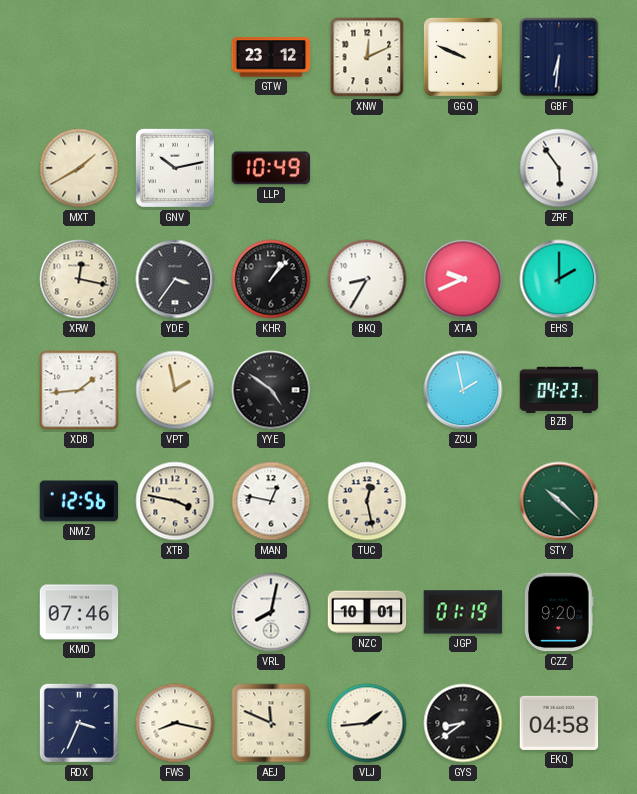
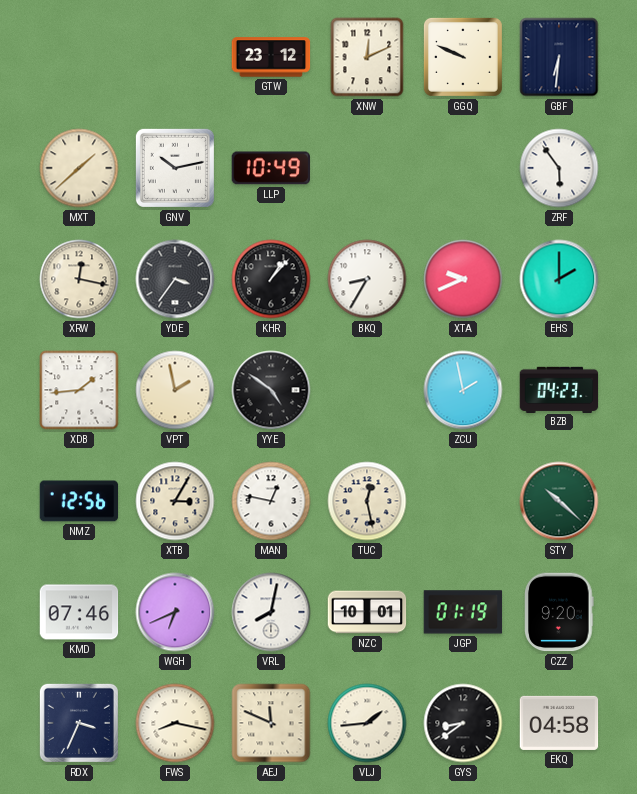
MXT: 1:40 -> 1:38 (79, 168)
XTB: 3:47 -> 3:05 (175, 501)
WGH: none -> 6:41 (175, 612)
